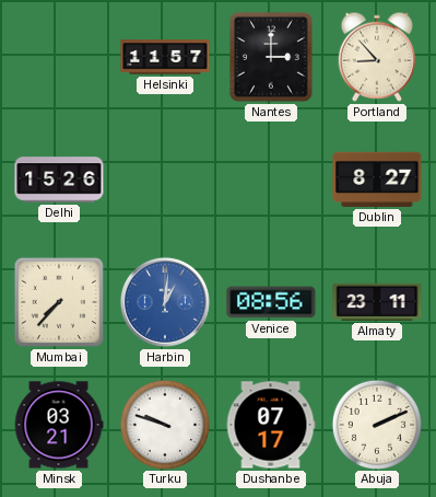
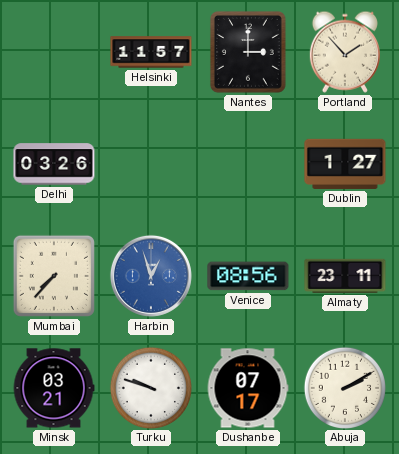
Portland: 8:53 -> 1:53 (345, 52)
Delhi: 15:26 -> 03:26 (54, 164)
Dublin: 8:27 -> 1:27 (345, 164)
Harbin: 1:01 -> 12:57 (151, 276)
Abuja: 2:11 -> 2:10 (344, 387)
